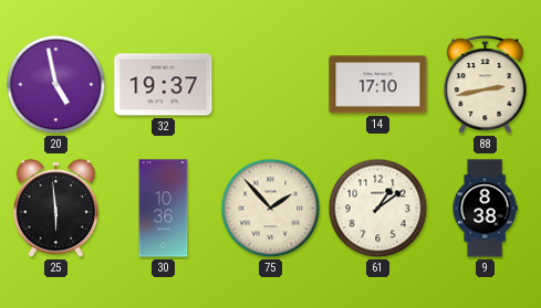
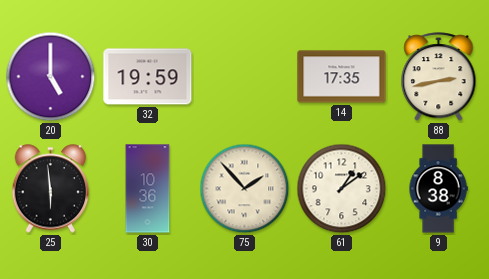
20: 4:58 -> 5:00 (51, 77)
32: 19:37 -> 19:59 (148, 77)
14: 17:10 -> 17:35 (342, 77)
